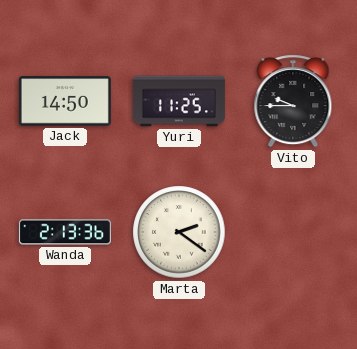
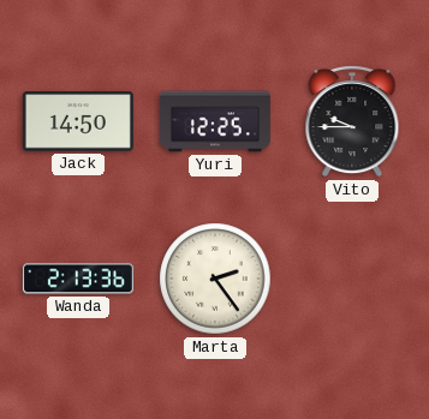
Yuri: 11:25 -> 12:25 (215, 121)
Marta: 2:21 -> 2:24 (215, 279)
